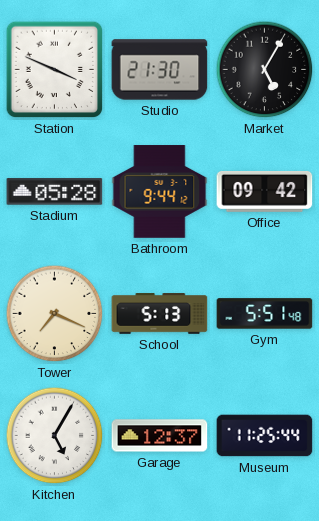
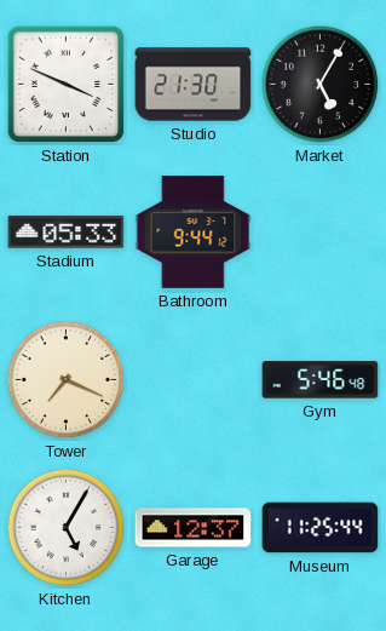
Stadium: 05:28 -> 05:33 (67, 233)
Office: 09:42 -> none (265, 191)
School: 5:13 -> none (160, 314)
Gym: 5:51 -> 5:46 (321, 380)
